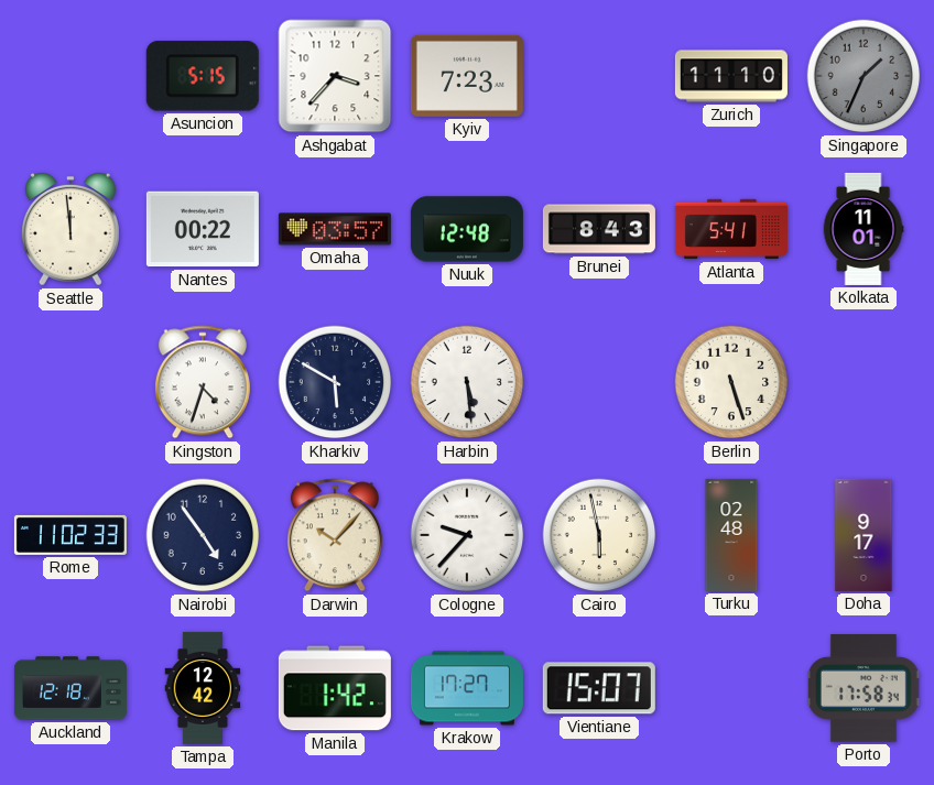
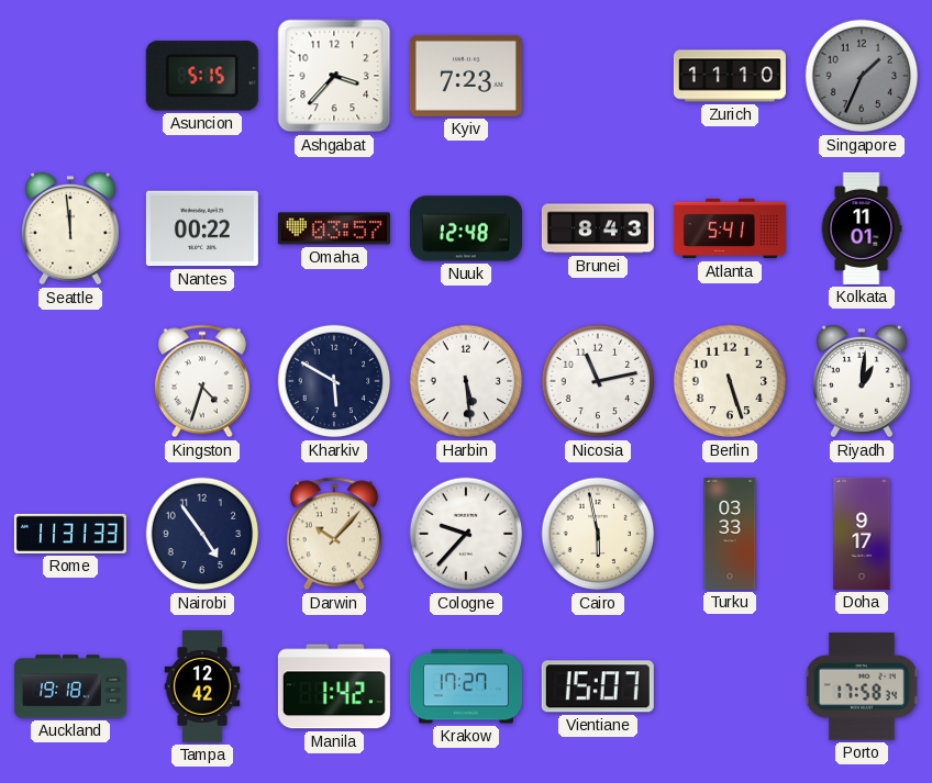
Nicosia: none -> 11:13 (598, 381)
Riyadh: none -> 1:01 (863, 381)
Rome: 11:02 -> 11:31 (70, 534)
Turku: 02:48 -> 03:33 (730, 534)
Auckland: 12:18 -> 19:18 (70, 686)
